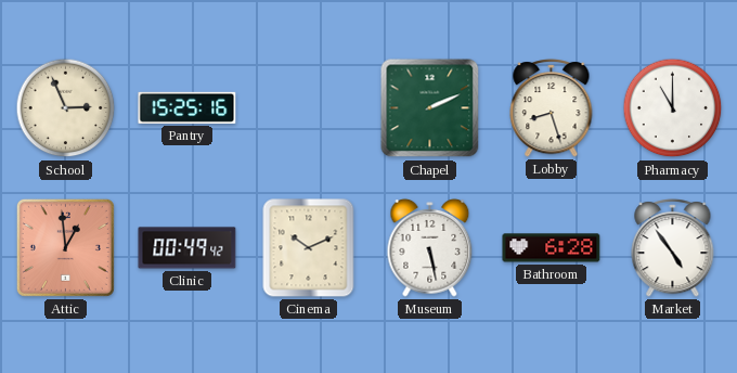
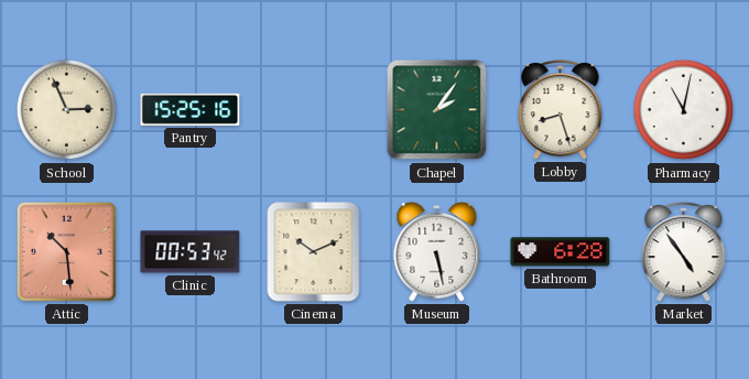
Chapel: 2:11 -> 2:06 (437, 110)
Pharmacy: 11:00 -> 11:02 (684, 110)
Attic: 12:59 -> 10:29 (66, 251)
Clinic: 00:49 -> 00:53 (191, 252)
